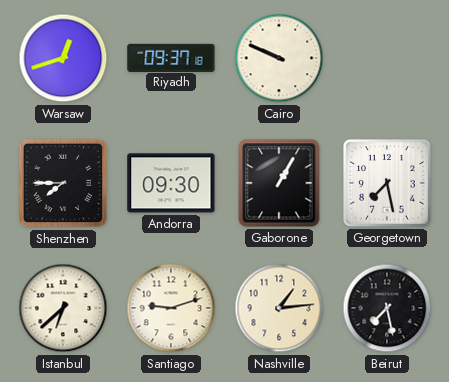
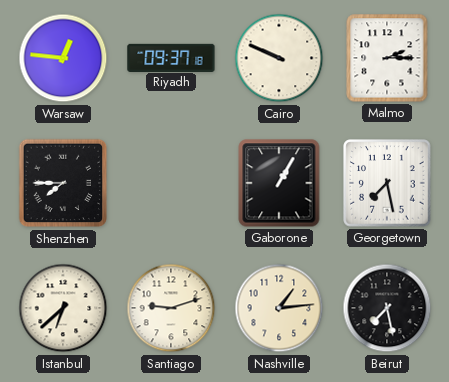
Warsaw: 12:42 -> 12:46 (63, 58)
Malmo: none -> 2:15 (387, 58)
Andorra: 09:30 -> none (171, 183)
